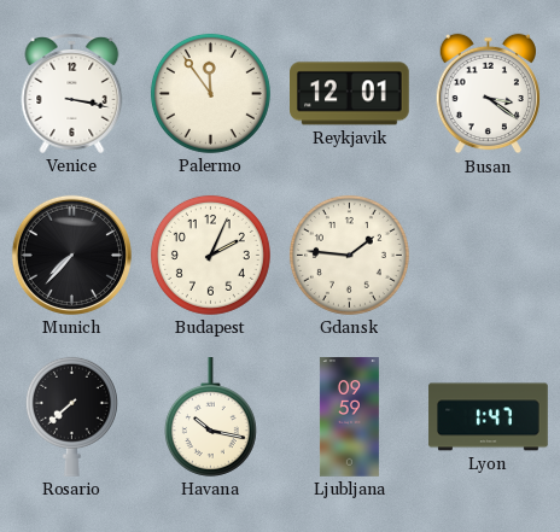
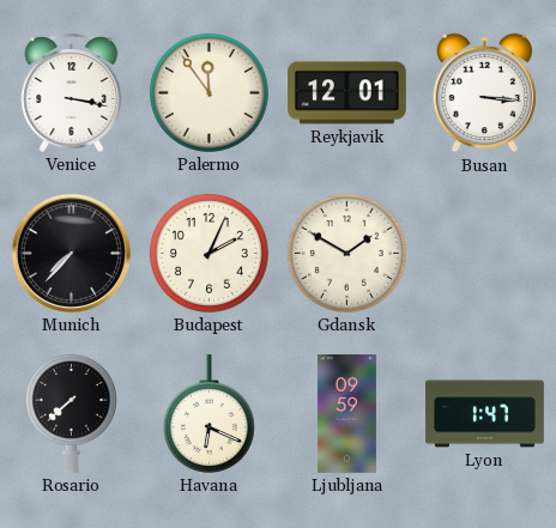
Busan: 3:21 -> 3:16 (484, 93)
Gdansk: 1:46 -> 1:50 (346, 253)
Havana: 10:17 -> 6:19 (208, 414)
